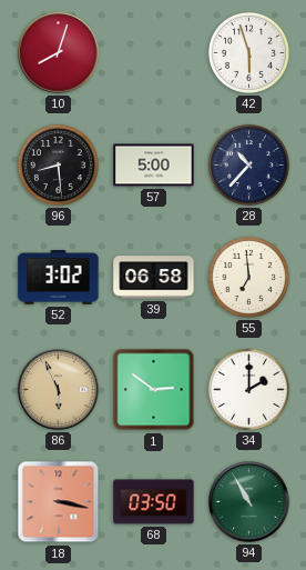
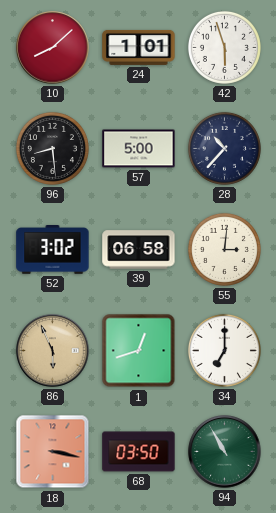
10: 8:03 -> 8:08 (53, 48)
24: none -> 1:01 (139, 47)
55: 6:59 -> 3:01 (224, 249)
1: 2:51 -> 12:42 (139, 351)
34: 2:00 -> 7:00 (224, 350)
